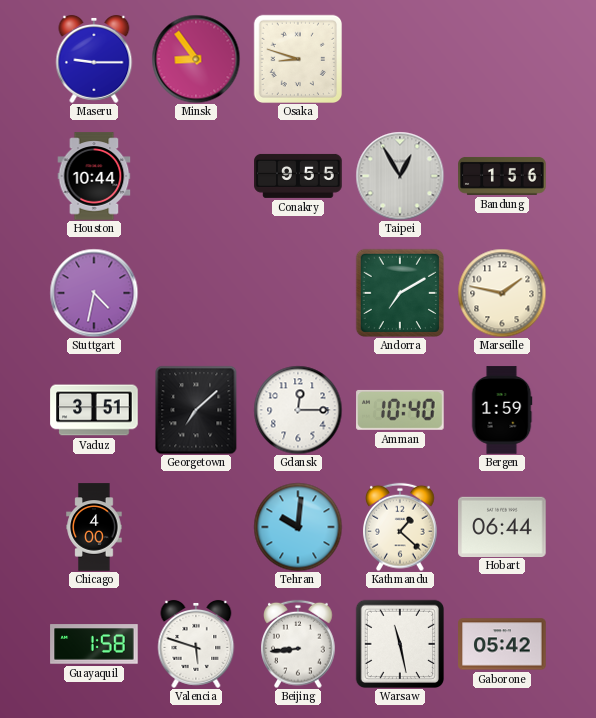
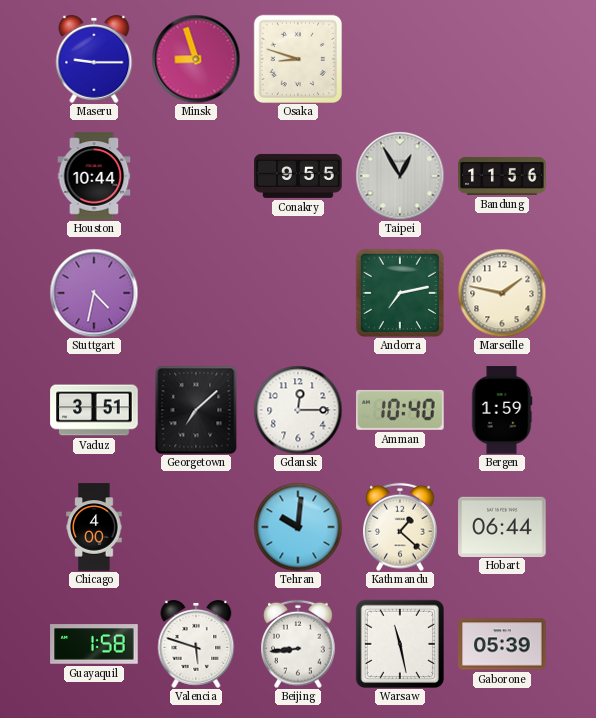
Minsk: 8:54 -> 8:57 (196, 59)
Bandung: 1:56 -> 11:56 (502, 176)
Andorra: 7:10 -> 7:13 (399, 292)
Gaborone: 05:42 -> 05:39 (502, 644)
